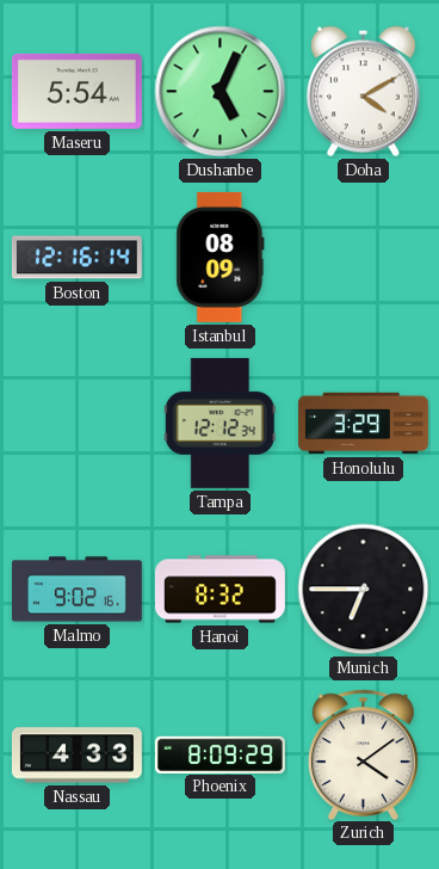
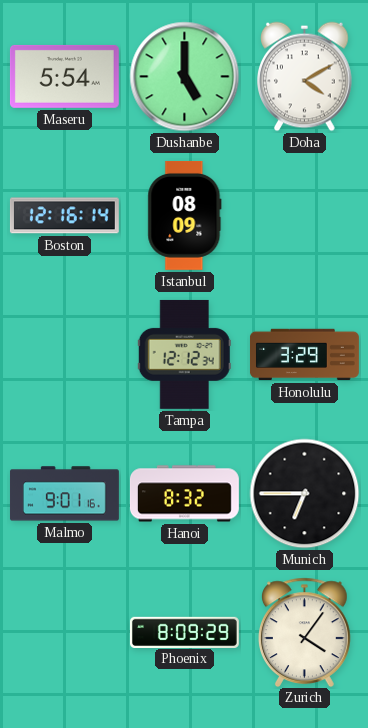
Dushanbe: 5:04 -> 5:00 (185, 77)
Malmo: 9:02 -> 9:01 (64, 494)
Nassau: 4:33 -> none (76, 756)
Zurich: 4:09 -> 4:06 (304, 632)
